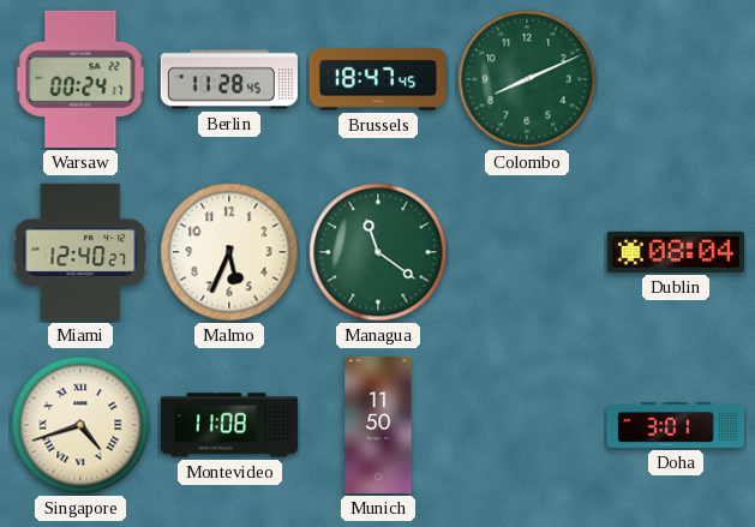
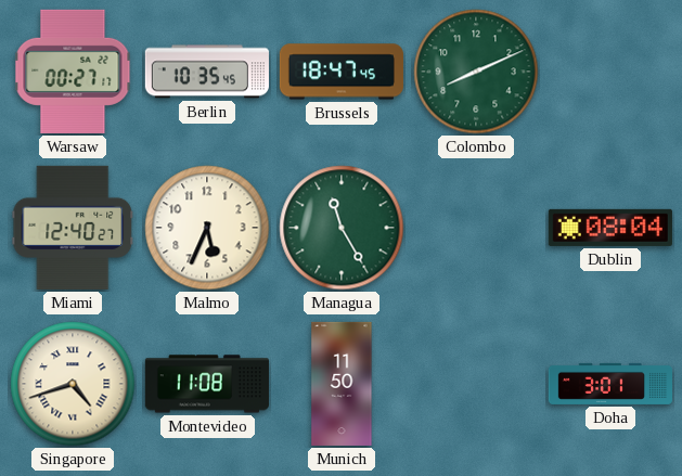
Warsaw: 00:24 -> 00:27 (73, 72)
Berlin: 11:28 -> 10:35 (207, 72)
Managua: 11:21 -> 11:25 (342, 228)
